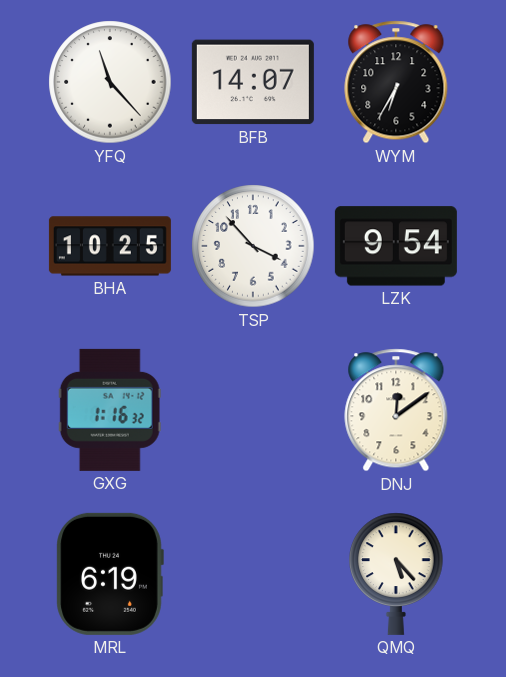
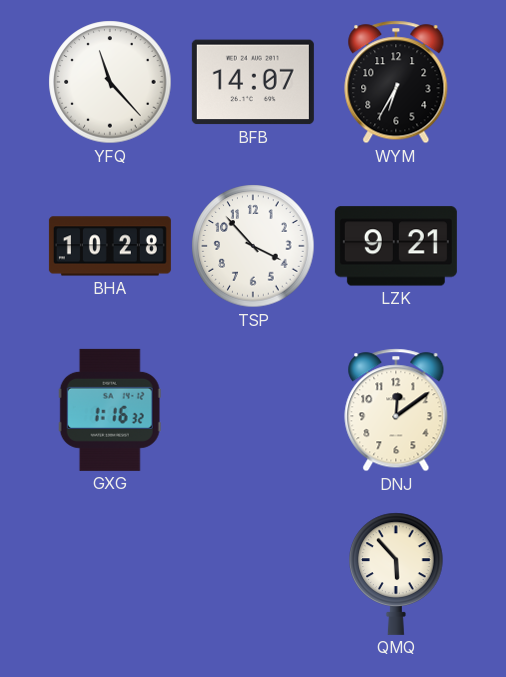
BHA: 10:25 -> 10:28 (110, 246)
LZK: 9:54 -> 9:21 (396, 246)
MRL: 6:19 -> none (110, 574)
QMQ: 5:23 -> 5:53 (396, 574)
